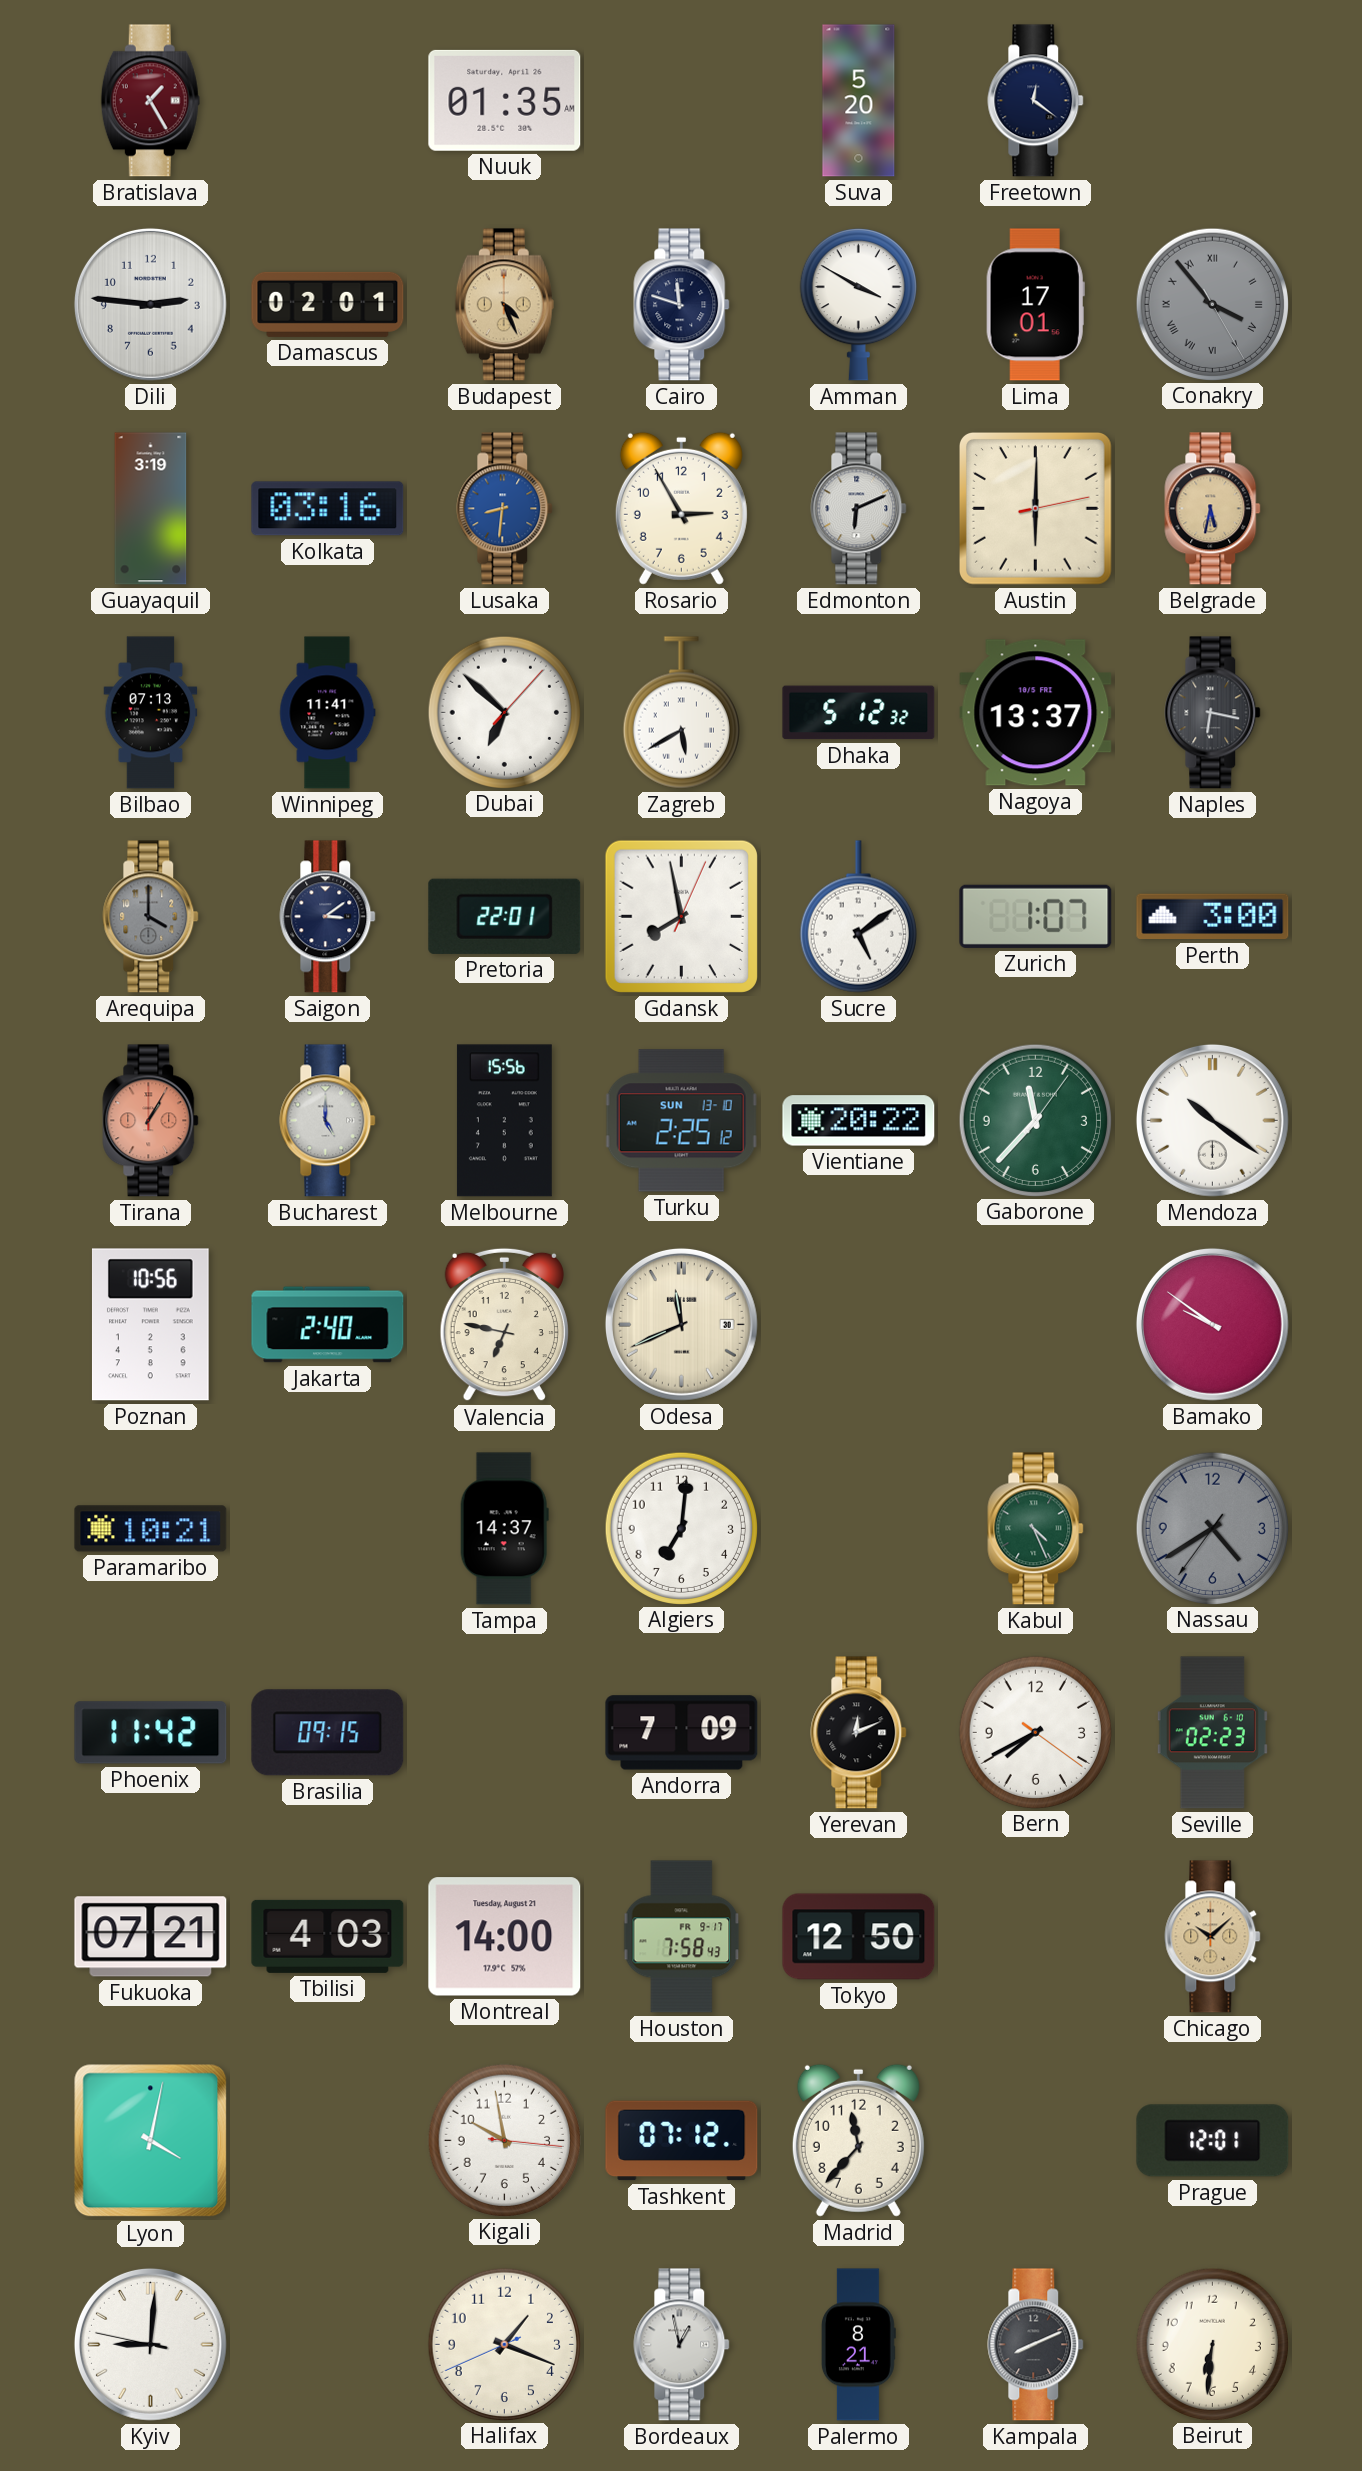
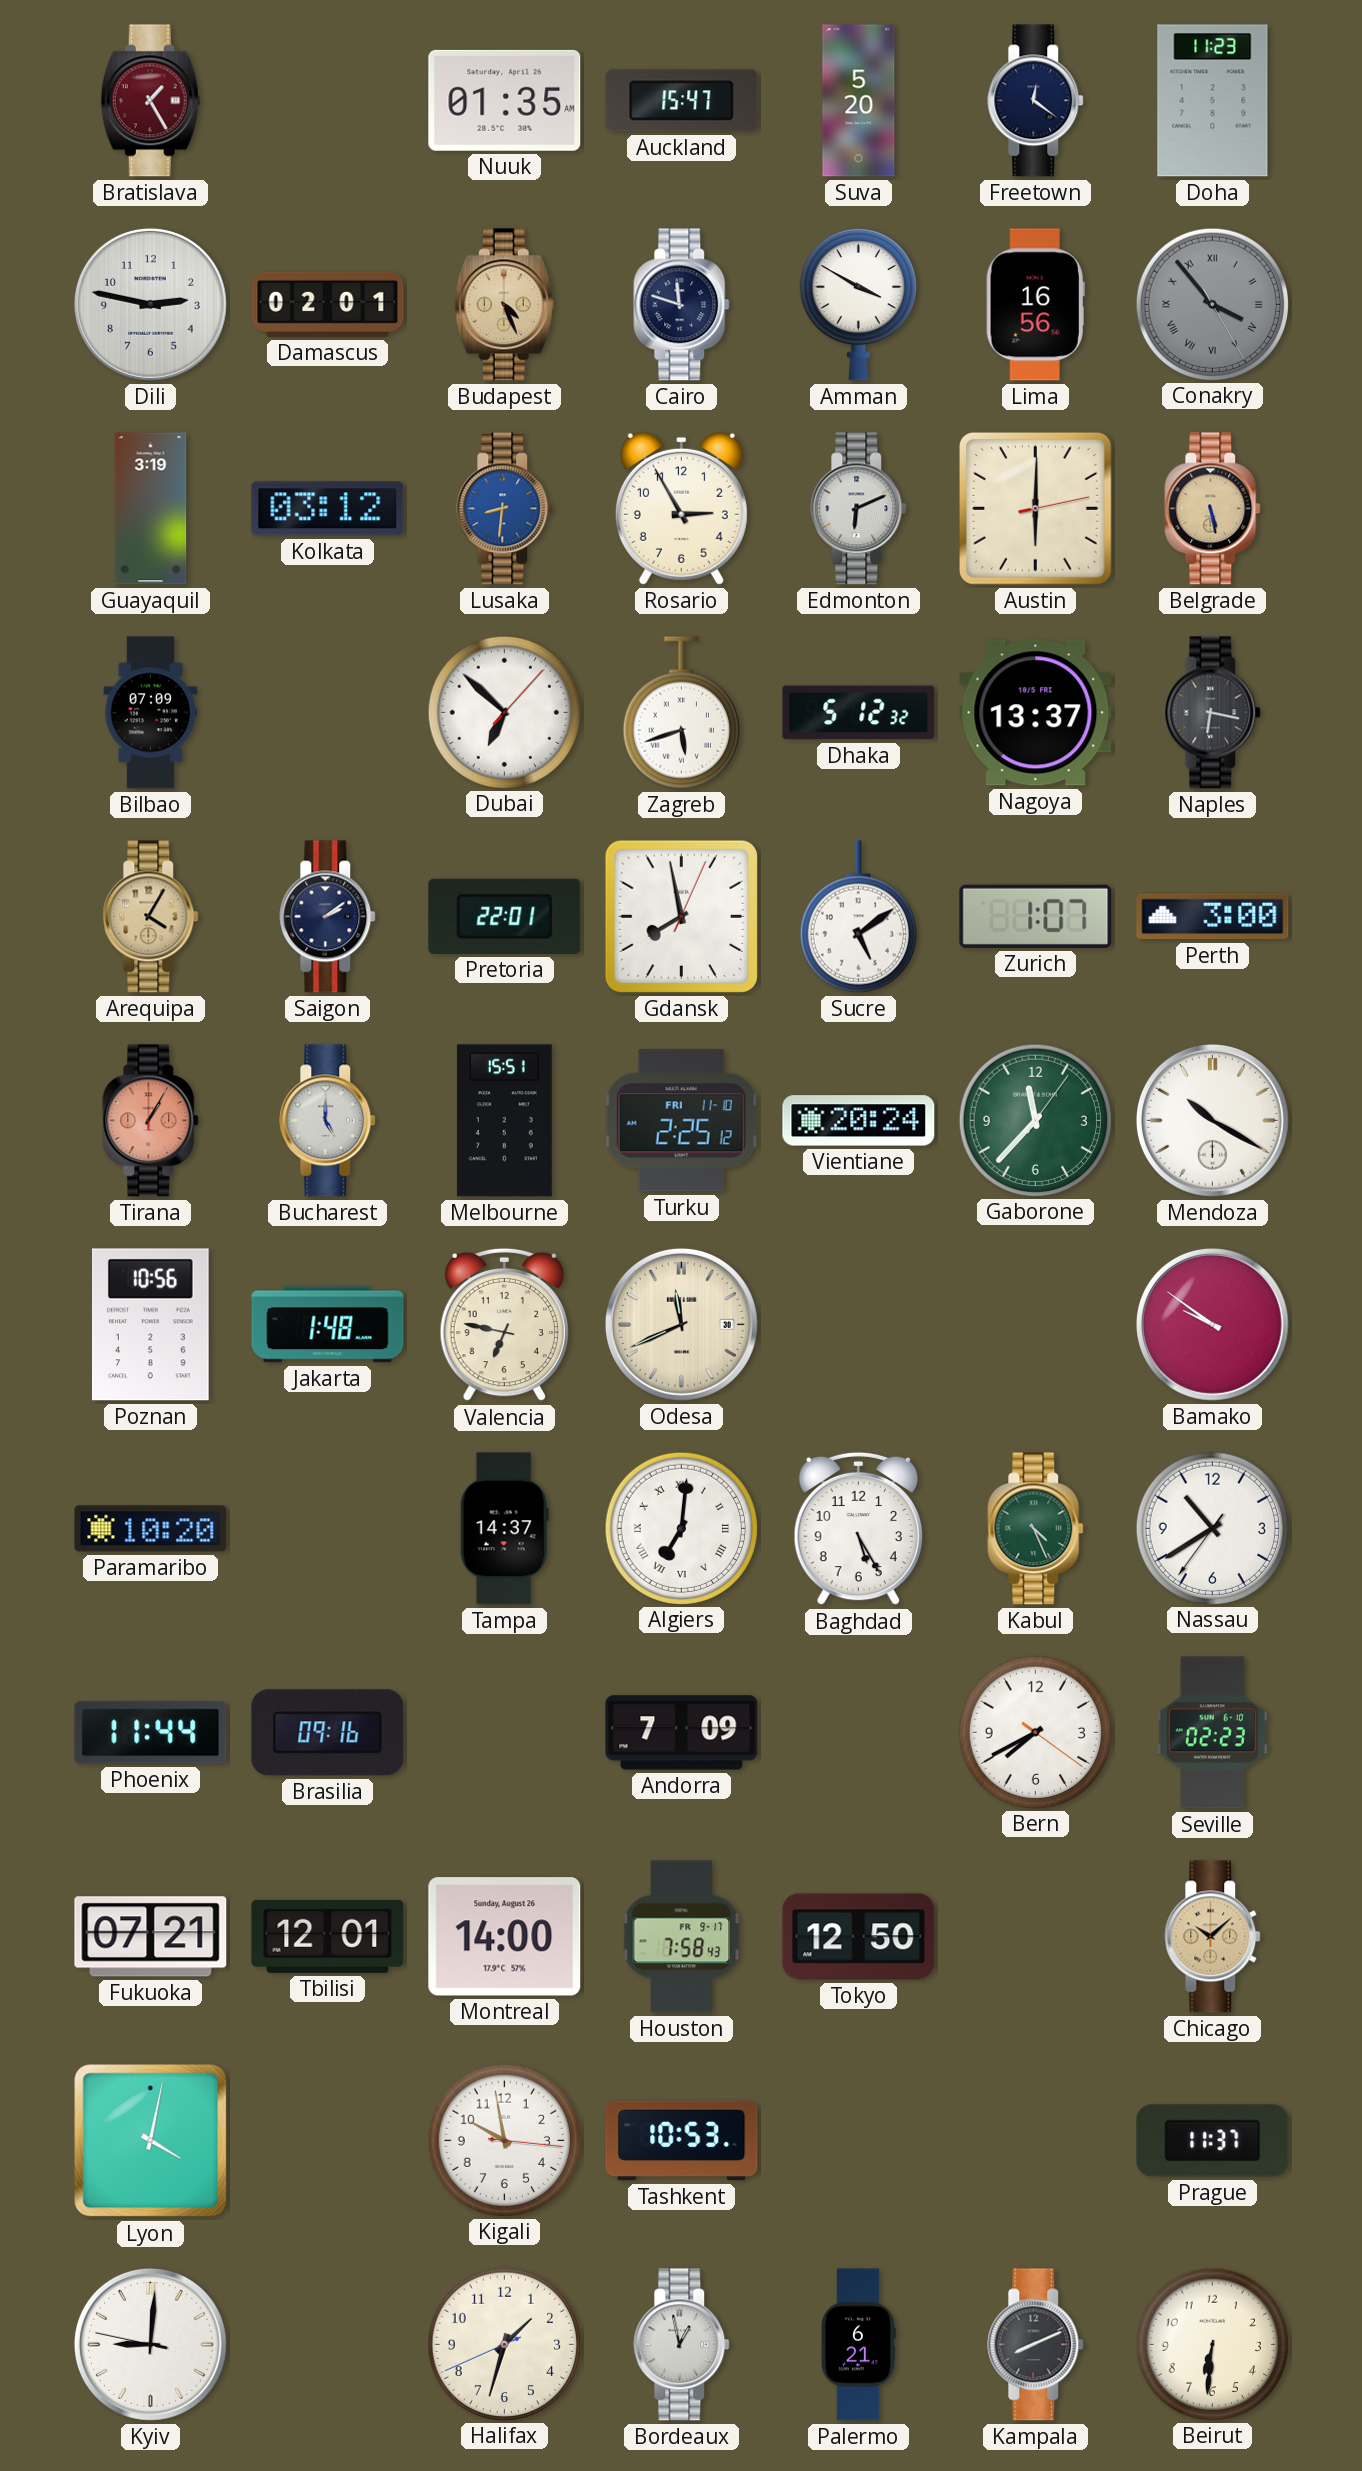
Auckland: none -> 15:47 (682, 101)
Doha: none -> 11:23 (1213, 101)
Dili: 2:46 -> 2:47 (150, 304)
Lima: 17:01 -> 16:56 (1035, 305)
Kolkata: 03:16 -> 03:12 (328, 509)
Belgrade: 5:32 -> 5:28 (1213, 509)
Bilbao: 07:13 -> 07:09 (151, 713)
Winnipeg: 11:41 -> none (328, 713)
Zagreb: 5:40 -> 5:42 (681, 713)
Arequipa: 4:00 -> 4:05 (151, 917)
Arequipa dial: grey -> champagne (151, 917)
Saigon: 3:09 -> 2:09 (328, 917)
Melbourne: 15:56 -> 15:51 (504, 1121)
Turku date: SUN 13-10 -> FRI 11-10 (681, 1121)
Vientiane: 20:22 -> 20:24 (859, 1121)
Mendoza: 10:21 -> 10:20 (1212, 1120)
Jakarta: 2:40 -> 1:48 (328, 1325)
Paramaribo: 10:21 -> 10:20 (151, 1529)
Algiers numerals: Arabic -> Roman (681, 1528)
Baghdad: none -> 5:25 (858, 1529)
Nassau: 4:39 -> 10:39 (1212, 1528)
Nassau dial: grey -> white (1212, 1528)
Phoenix: 11:42 -> 11:44 (151, 1733)
Brasilia: 09:15 -> 09:16 (328, 1733)
Yerevan: 12:11 -> none (859, 1733)
Tbilisi: 4:03 -> 12:01 (328, 1936)
Montreal date: Tuesday, August 21 -> Sunday, August 26 (505, 1937)
Tashkent: 07:12 -> 10:53 (682, 2141)
Madrid: 11:37 -> none (858, 2140)
Prague: 12:01 -> 11:37 (1213, 2141)
Halifax: 1:18 -> 1:32 (504, 2344)
Palermo: 8:21 -> 6:21 (858, 2345)
